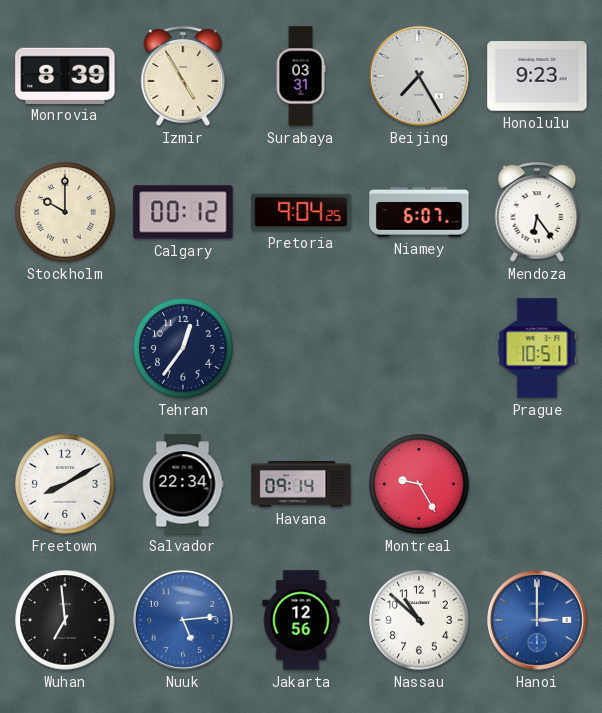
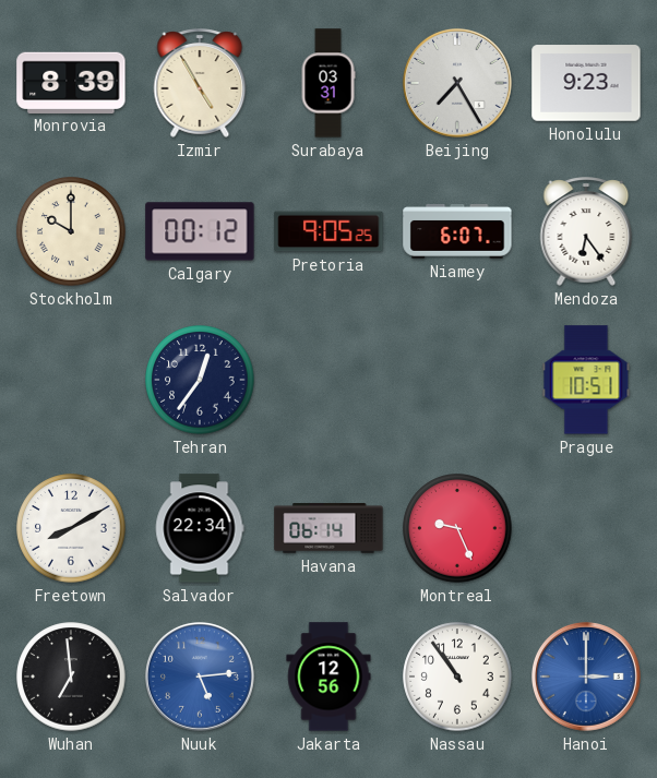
Pretoria: 9:04 -> 9:05 (329, 231)
Havana: 09:14 -> 06:14 (329, 528)
Montreal: 9:25 -> 9:26 (457, 528)
Nassau: 10:52 -> 10:54 (457, 677)
